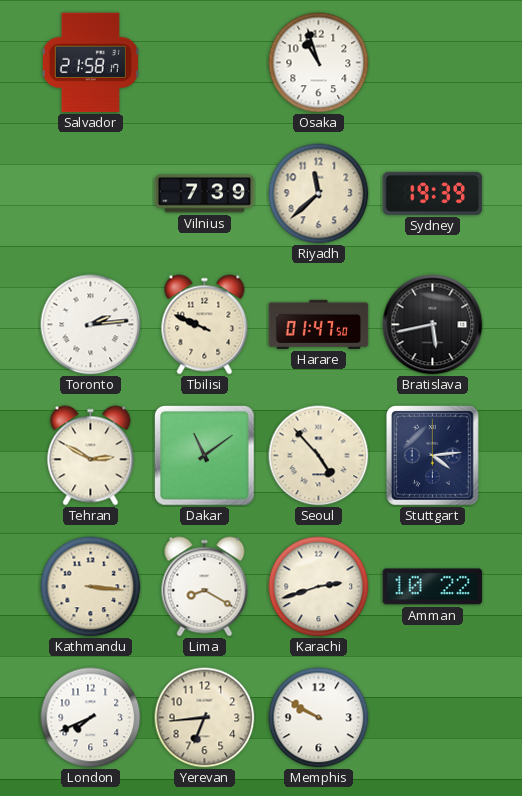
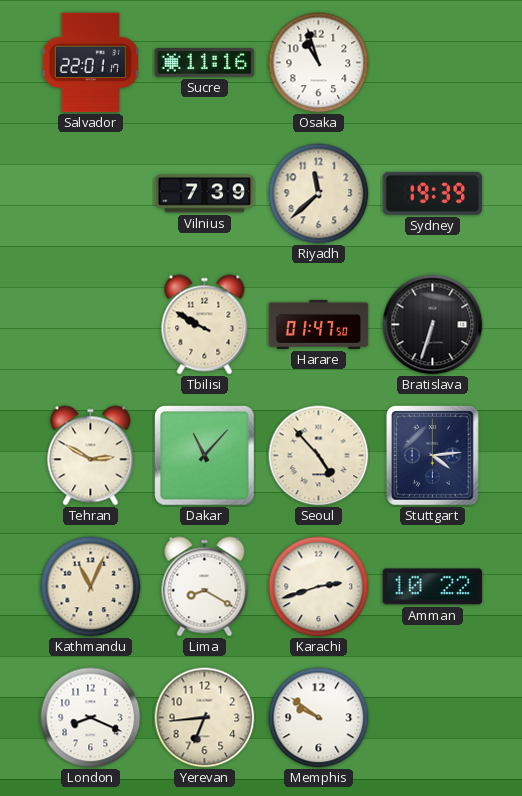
Salvador: 21:58 -> 22:01 (90, 63)
Sucre: none -> 11:16 (205, 63)
Toronto: 2:14 -> none (91, 325)
Tbilisi: 9:49 -> 9:50 (205, 325)
Bratislava: 5:43 -> 6:33 (433, 325)
Dakar: 11:09 -> 11:07 (205, 456)
Kathmandu: 3:16 -> 11:04 (91, 587)
London: 7:41 -> 8:19 (91, 718)
Memphis: 9:50 -> 9:51 (319, 718)
